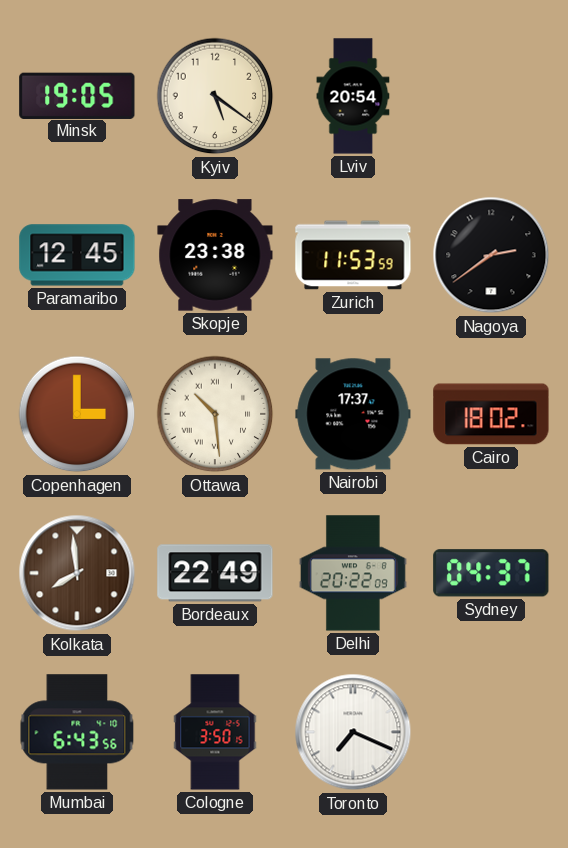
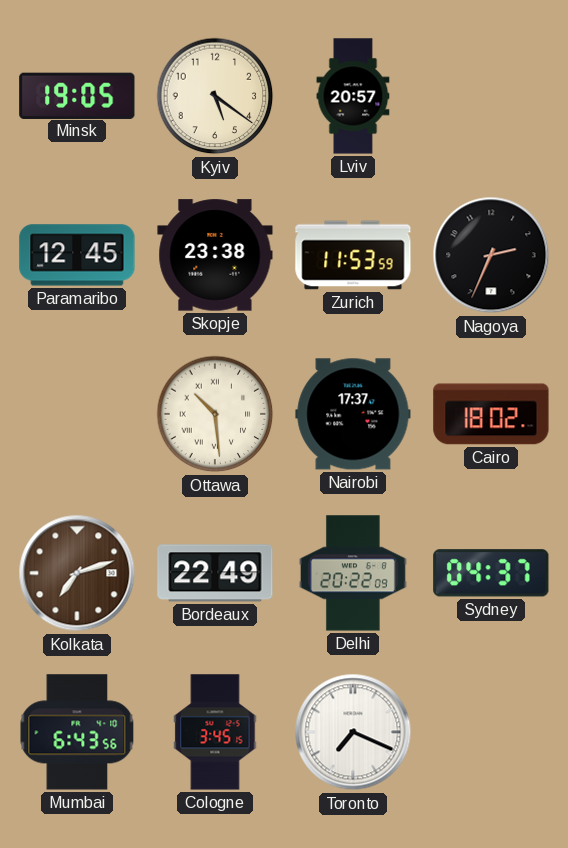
Lviv: 20:54 -> 20:57 (353, 96)
Nagoya: 2:39 -> 2:34 (491, 255)
Copenhagen: 3:00 -> none (77, 414)
Kolkata: 7:59 -> 7:12 (77, 573)
Cologne: 3:50 -> 3:45 (215, 732)
